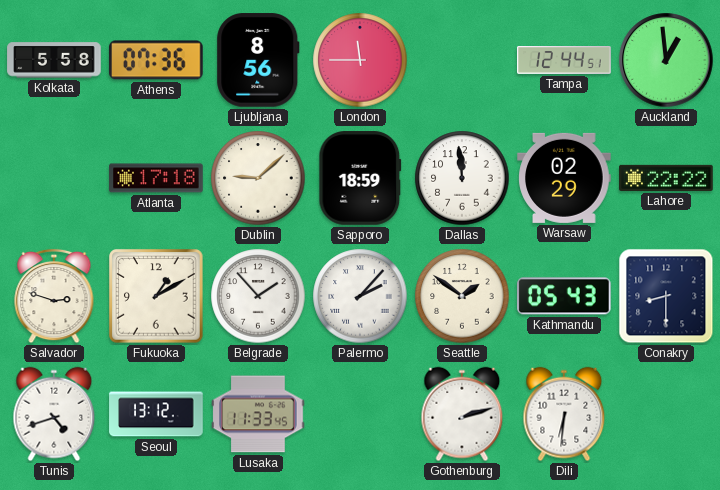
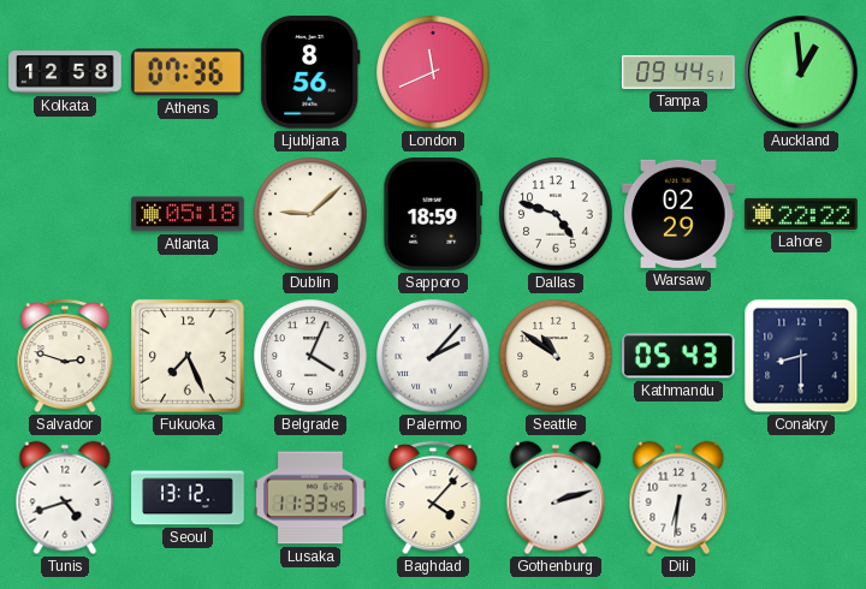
Kolkata: 5:58 -> 12:58 (65, 72)
London: 11:45 -> 11:41 (433, 72)
Tampa: 12:44 -> 09:44 (678, 72)
Atlanta: 17:18 -> 05:18 (188, 214)
Dallas: 11:59 -> 4:48 (556, 214)
Fukuoka: 1:10 -> 7:26 (188, 356)
Belgrade: 1:53 -> 4:04 (310, 356)
Seattle: 1:51 -> 10:51 (556, 356)
Baghdad: none -> 4:07 (433, 498)
